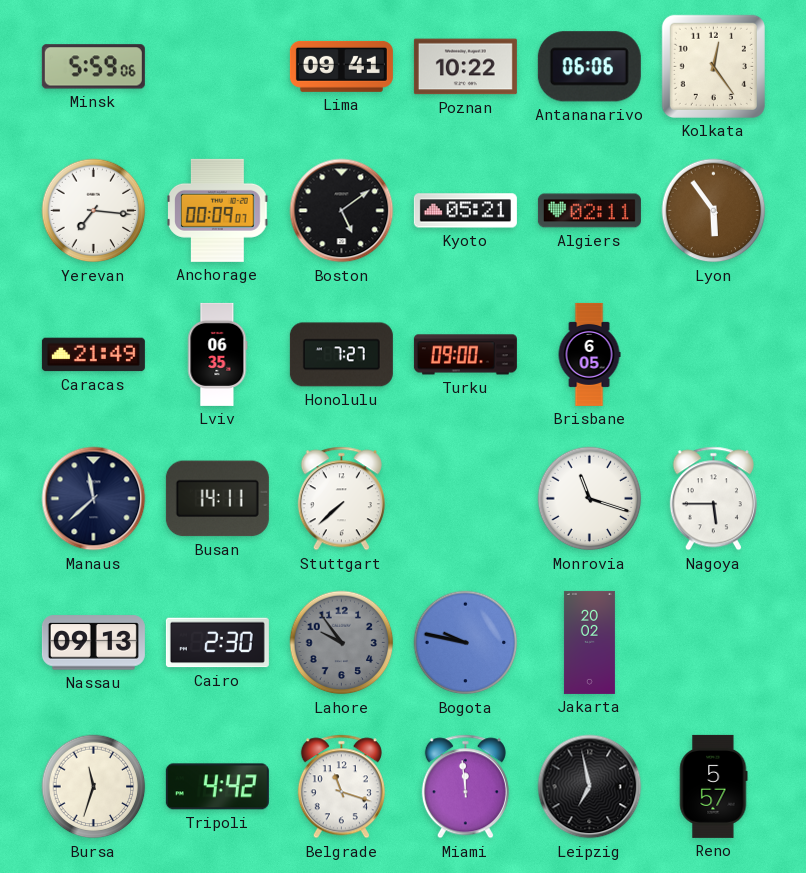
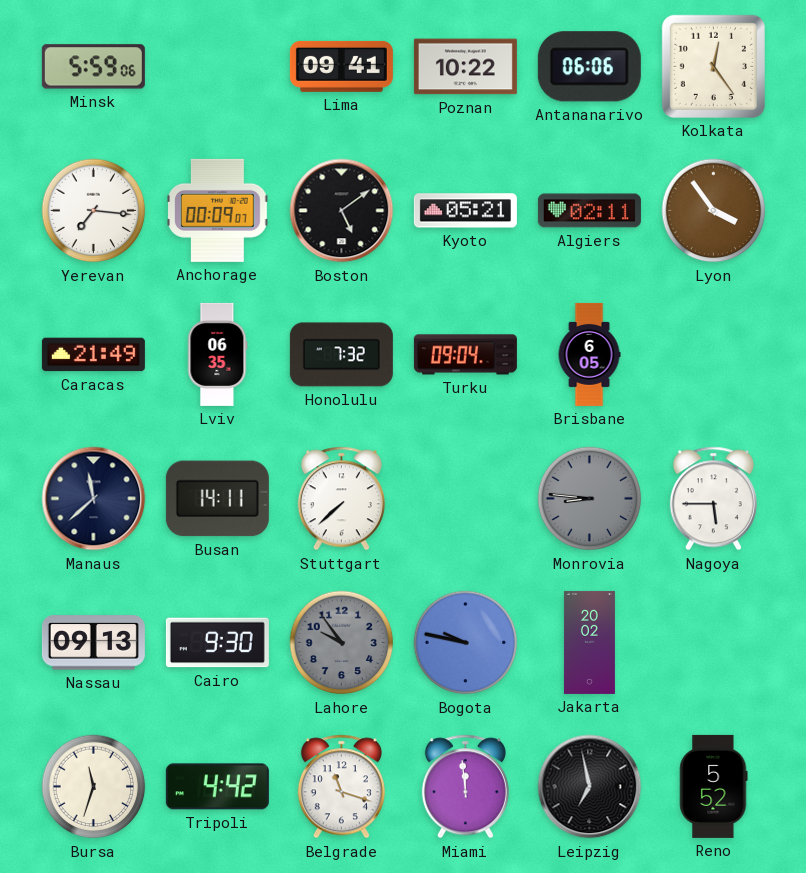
Lyon: 5:54 -> 3:54 (714, 211)
Honolulu: 7:27 -> 7:32 (341, 355)
Turku: 09:00 -> 09:04 (465, 355)
Monrovia: 11:18 -> 8:46 (590, 499)
Monrovia dial: white -> grey (590, 499)
Cairo: 2:30 -> 9:30 (217, 643)
Reno: 5:57 -> 5:52 (714, 786)
